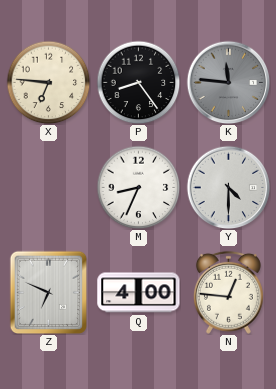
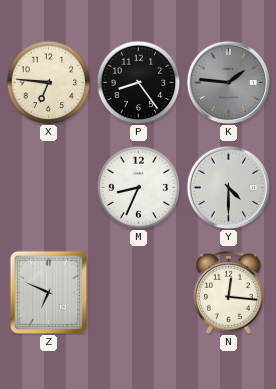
K: 11:46 -> 1:46 (228, 82)
Q: 4:00 -> none (139, 293)
N: 12:46 -> 12:16 (228, 292)
